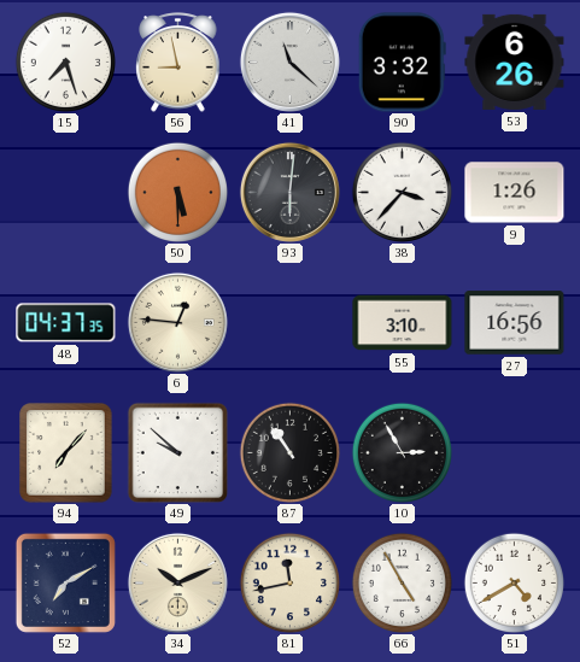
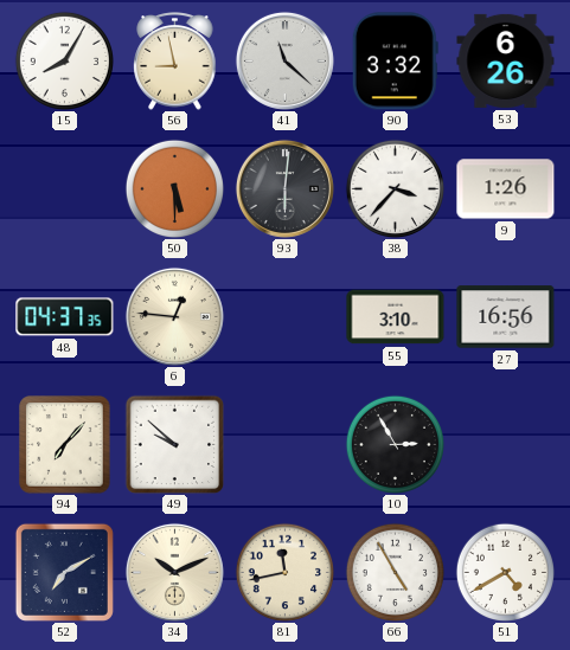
15: 7:27 -> 8:05 (64, 60)
87: 10:54 -> none (289, 452)
